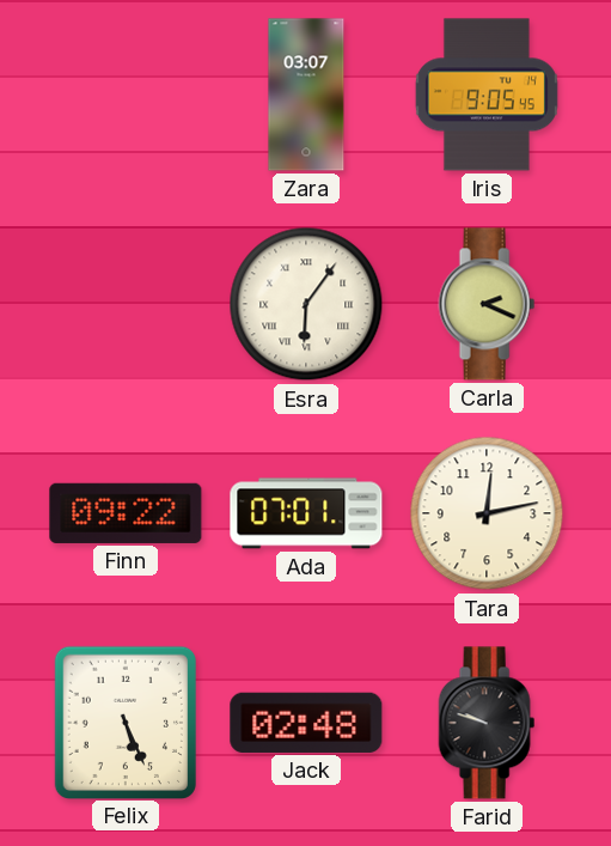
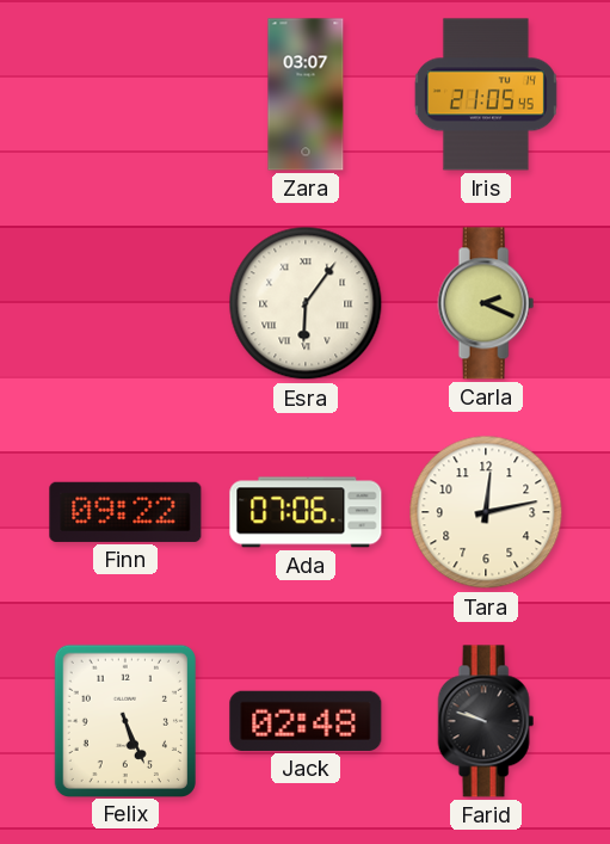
Iris: 9:05 -> 21:05 (486, 94)
Ada: 07:01 -> 07:06 (306, 512)
